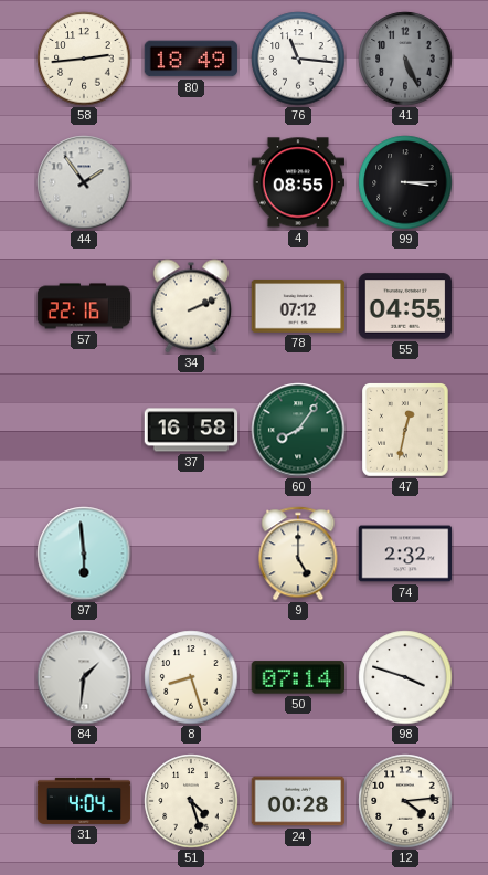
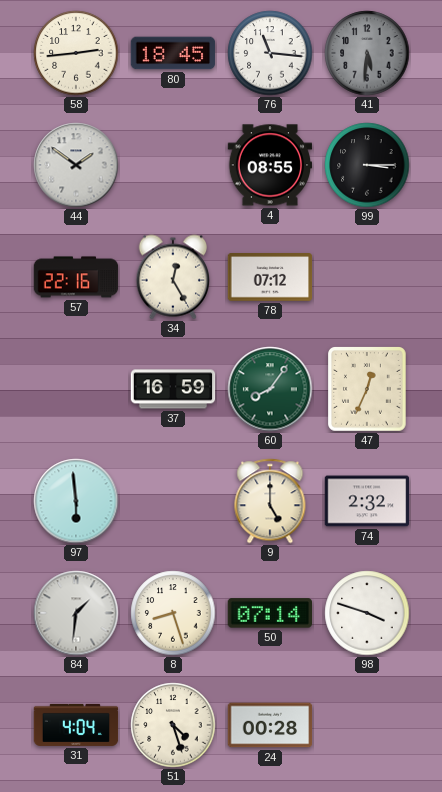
80: 18:49 -> 18:45 (173, 53)
41: 5:26 -> 5:31 (367, 53)
44: 1:54 -> 1:51 (76, 165)
34: 2:11 -> 12:25 (172, 277)
55: 04:55 -> none (405, 306)
37: 16:58 -> 16:59 (173, 389)
47: 12:32 -> 12:34 (368, 389)
12: 4:14 -> none (405, 801)
